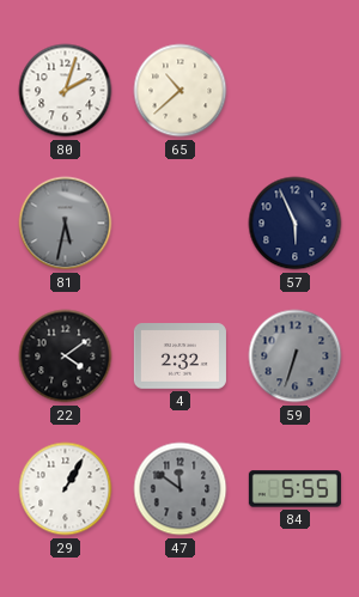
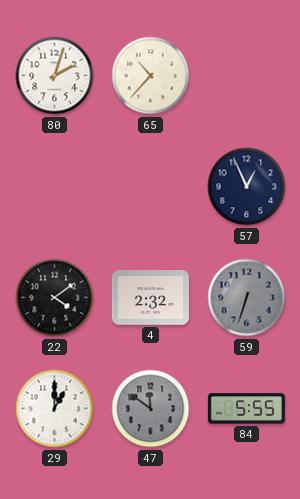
65: 10:38 -> 10:37 (151, 76)
81: 5:32 -> none (66, 224)
57: 5:56 -> 12:56 (247, 187)
29: 1:05 -> 1:00 (55, 409)
